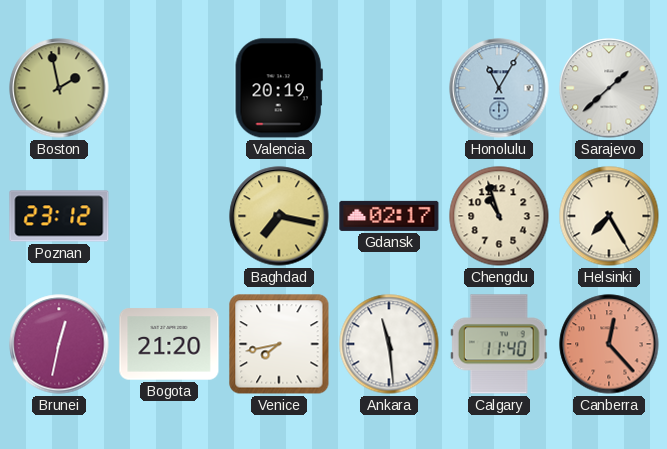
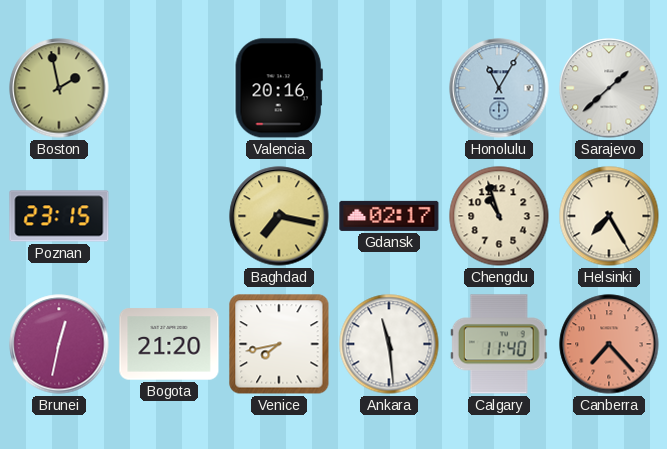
Valencia: 20:19 -> 20:16 (279, 88)
Poznan: 23:12 -> 23:15 (59, 216)
Canberra: 12:23 -> 7:23 (609, 344)
